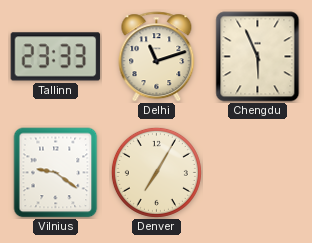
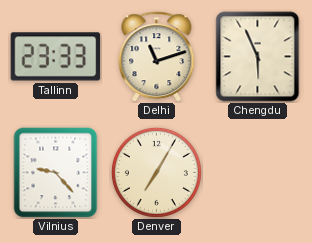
Vilnius: 9:21 -> 9:23 (56, 173)
